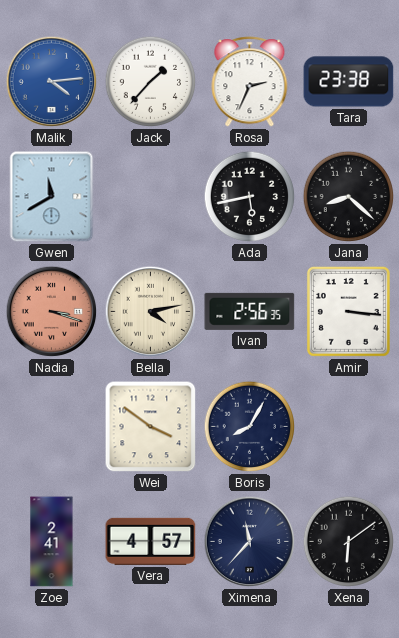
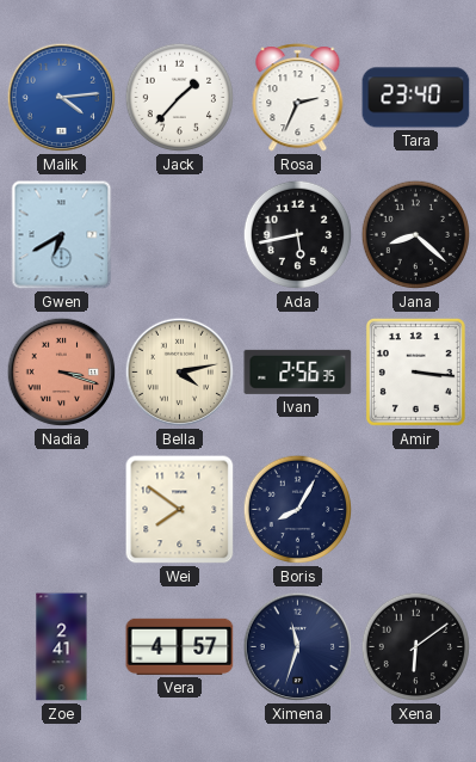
Tara: 23:38 -> 23:40 (416, 98)
Gwen: 11:40 -> 6:40 (62, 235)
Wei: 3:51 -> 7:51 (180, 510)
Ximena: 11:37 -> 11:33 (298, 647)
